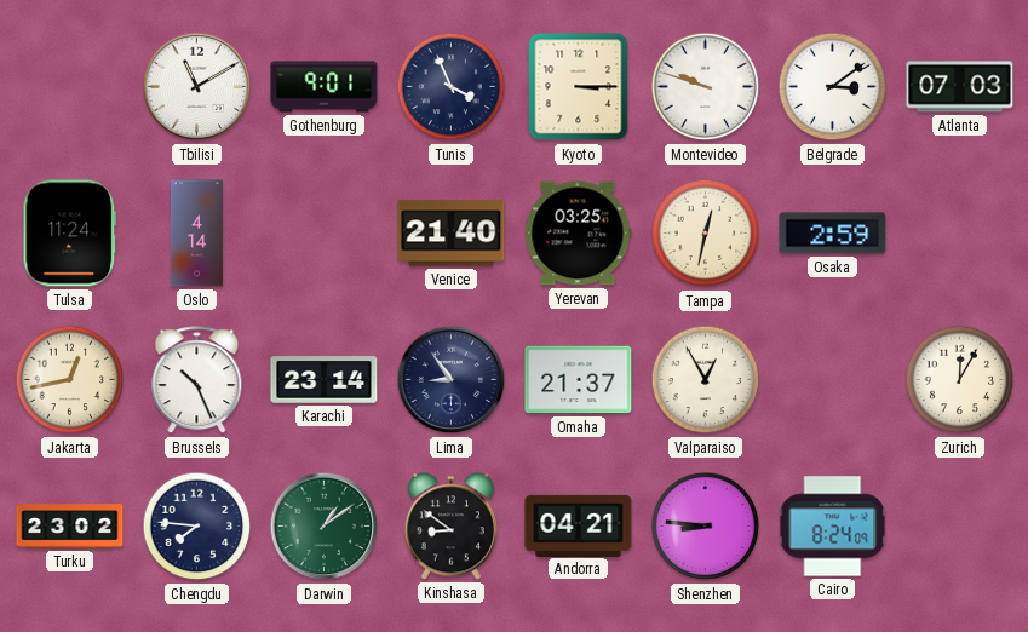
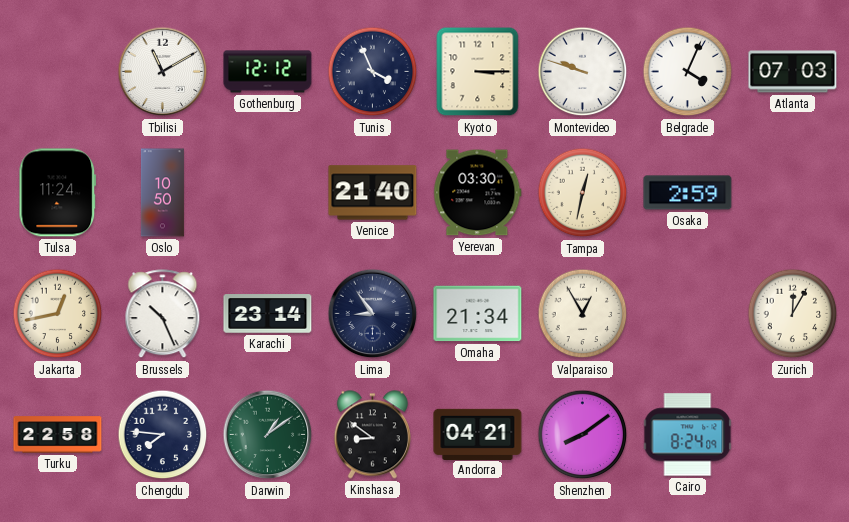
Gothenburg: 9:01 -> 12:12 (268, 72)
Belgrade: 3:09 -> 4:04 (688, 72)
Oslo: 4:14 -> 10:50 (162, 193)
Yerevan: 03:25 -> 03:30 (478, 193)
Omaha: 21:37 -> 21:34 (478, 314)
Turku: 23:02 -> 22:58 (58, 435)
Shenzhen: 8:46 -> 8:09 (583, 435)
